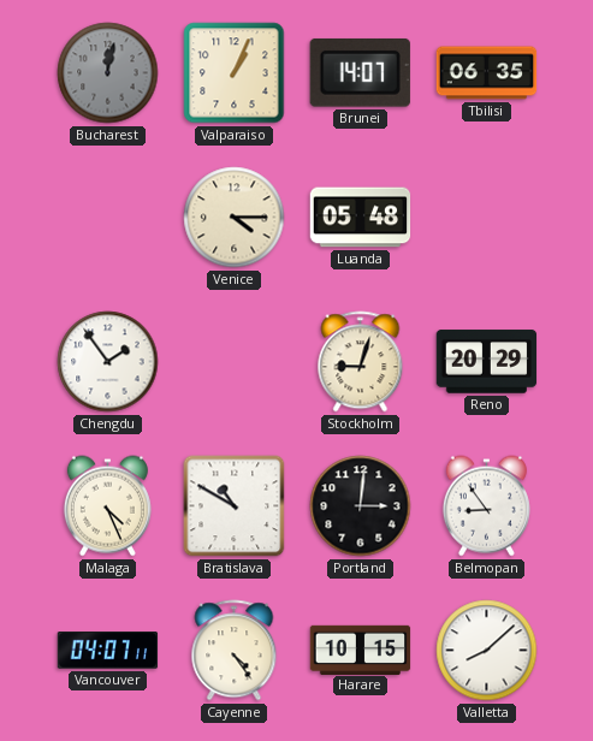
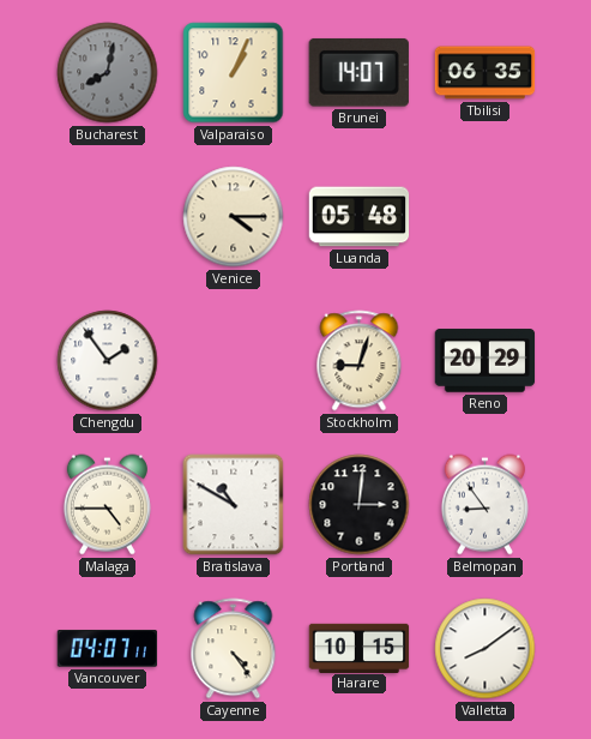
Bucharest: 12:02 -> 8:02 (108, 73)
Malaga: 4:26 -> 4:45 (107, 505)
Valletta: 8:08 -> 8:09 (486, 649)
